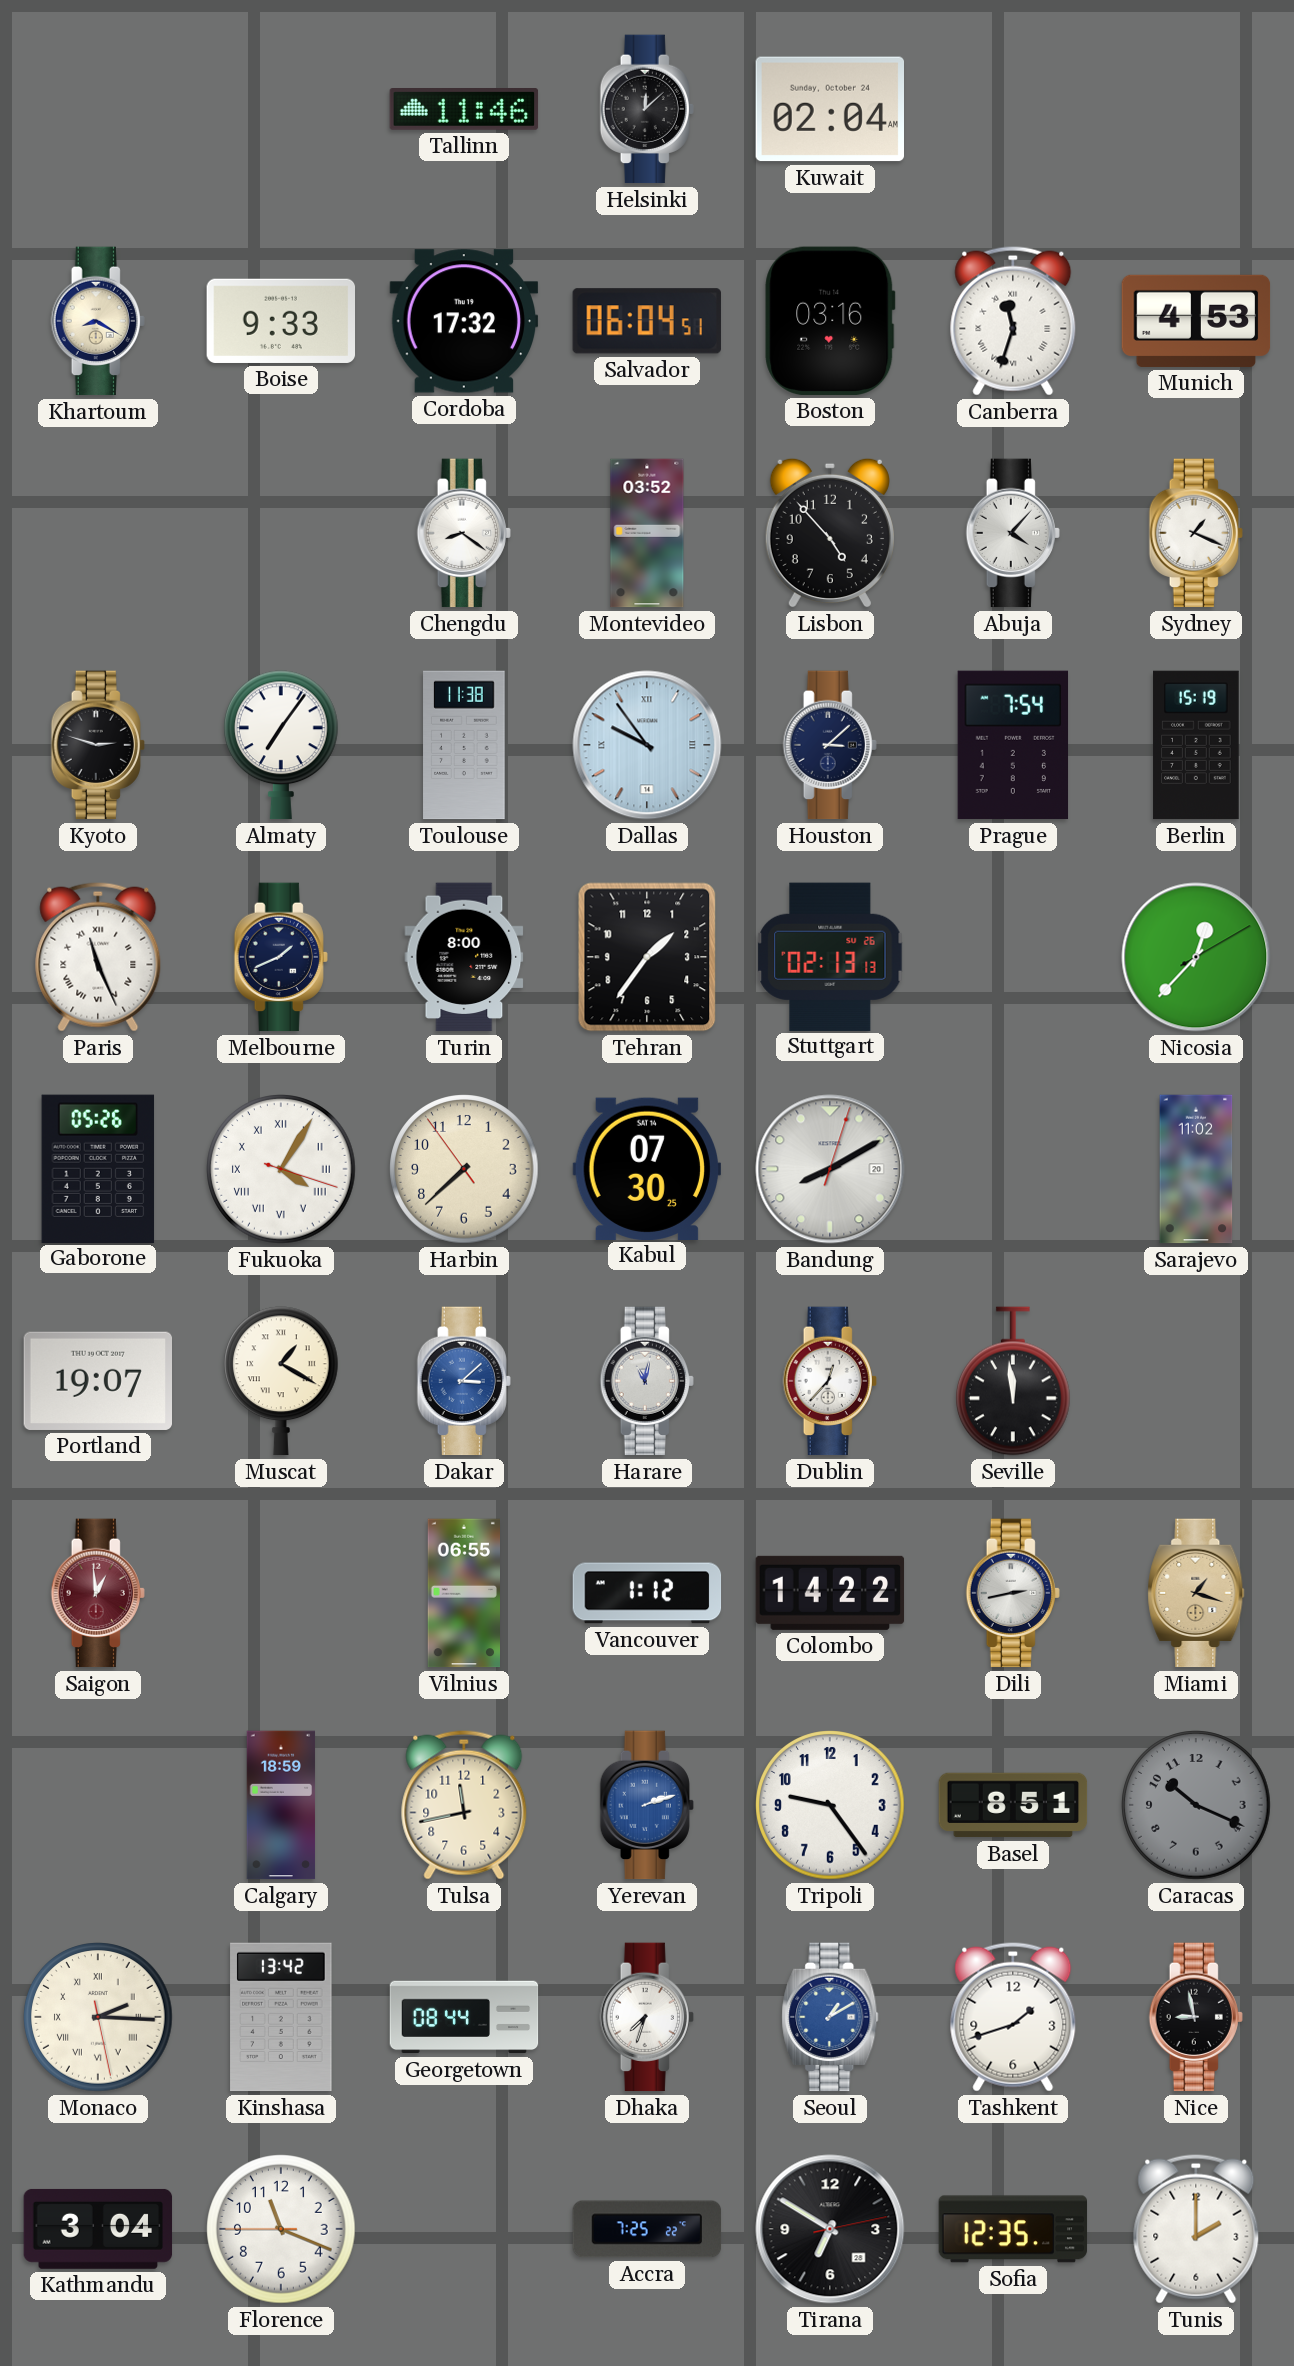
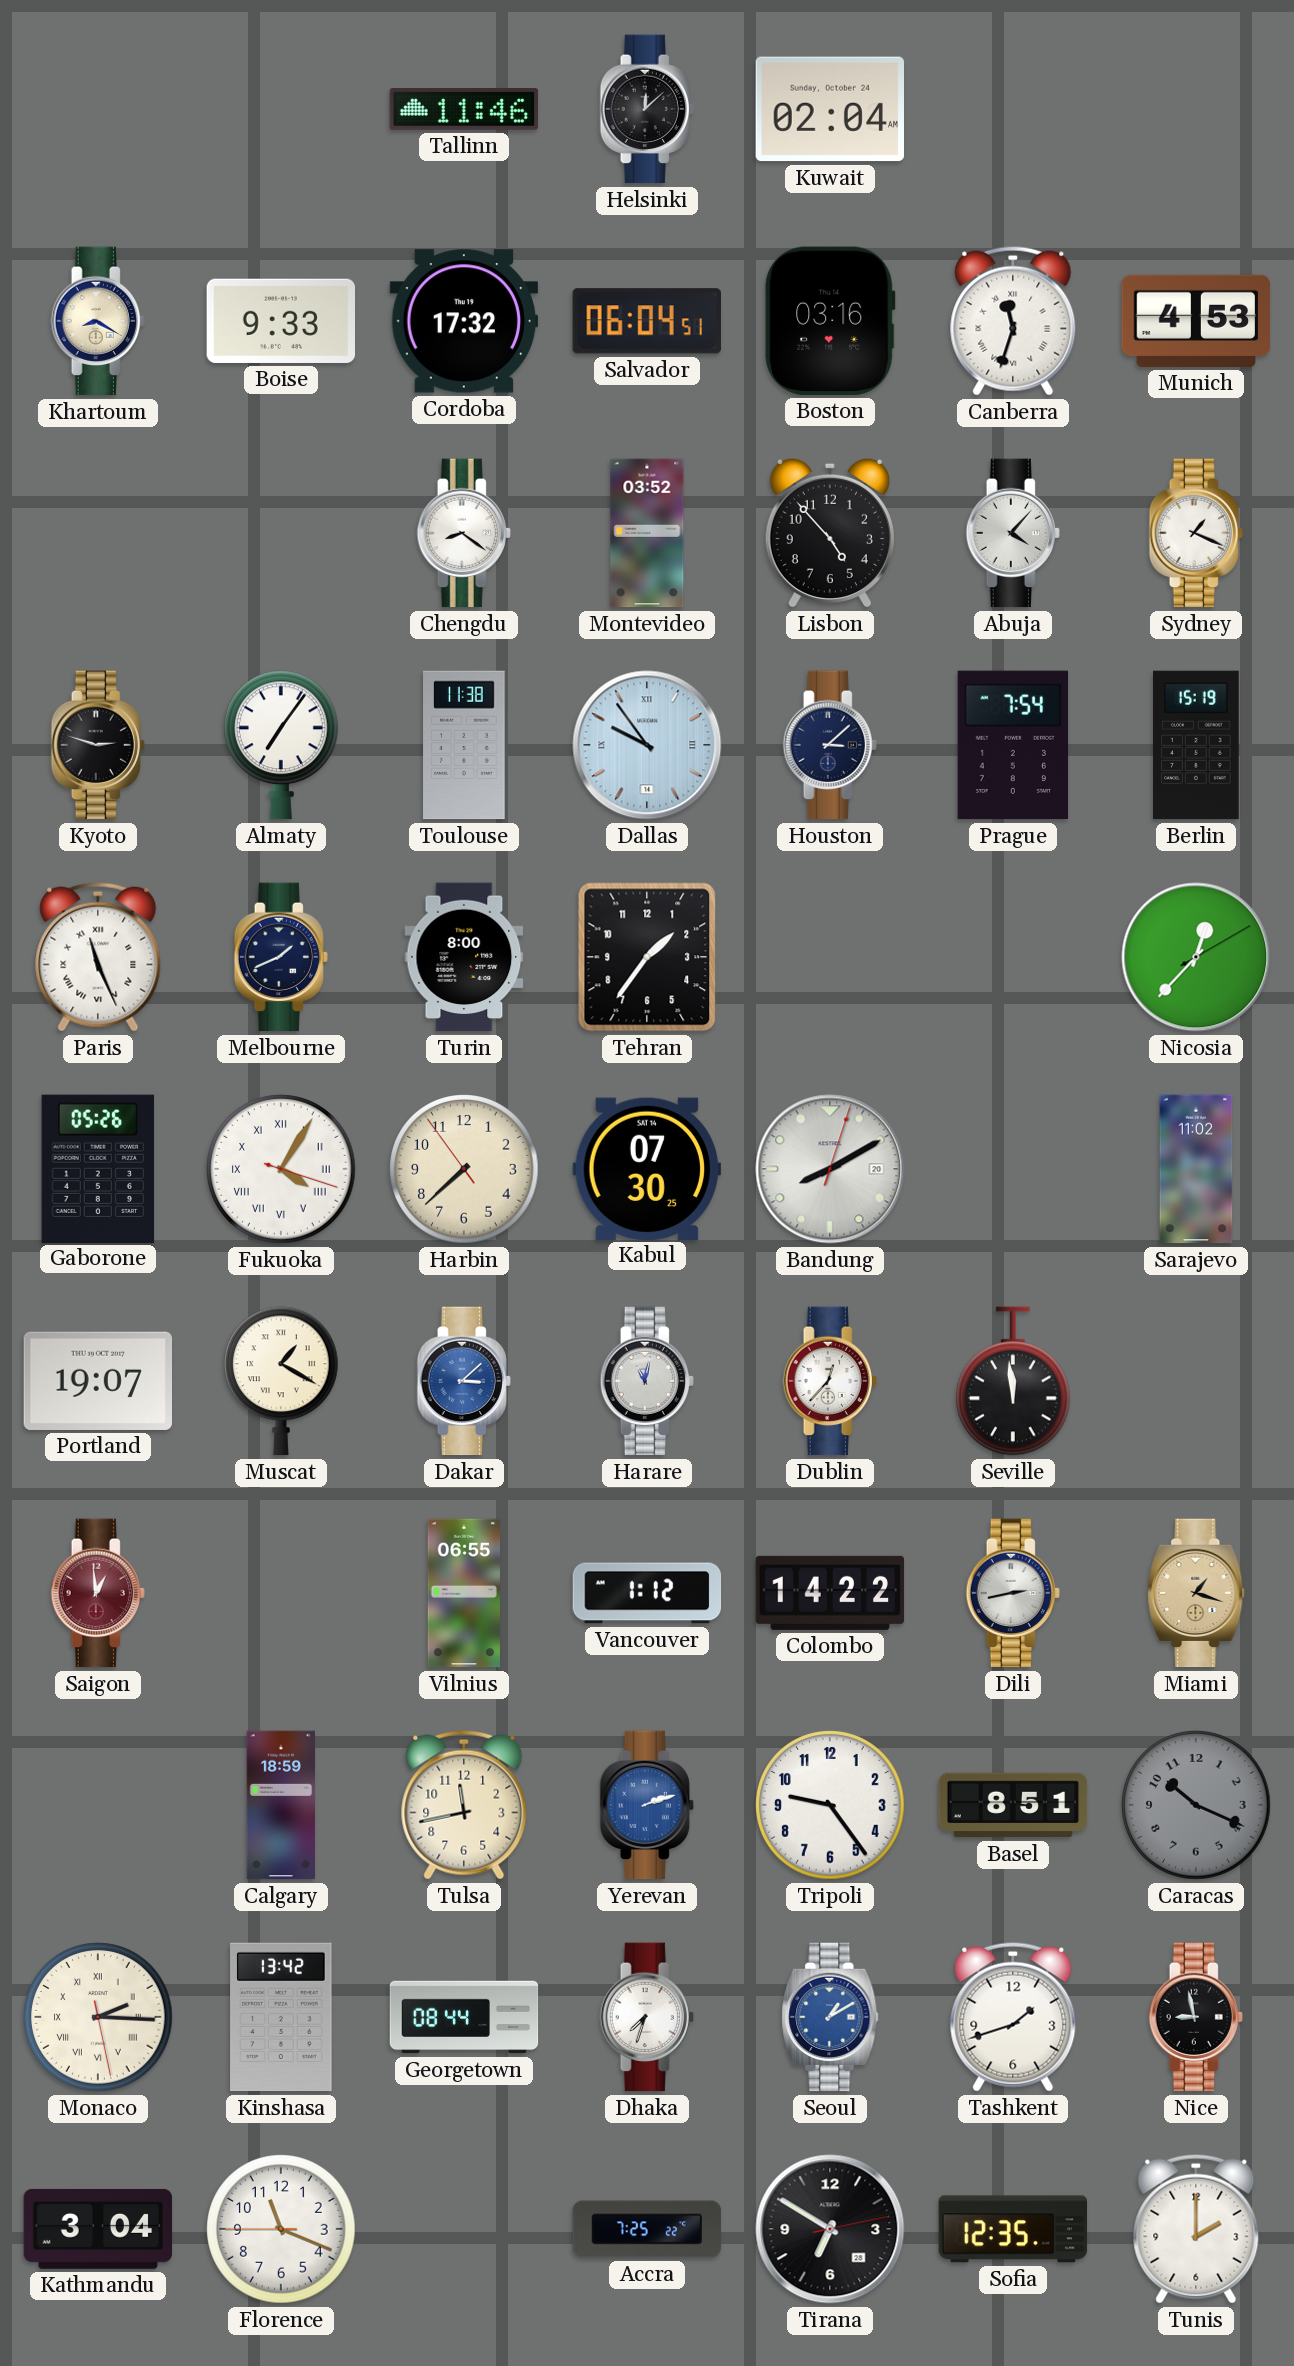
Stuttgart: 02:13 -> none (830, 956)
